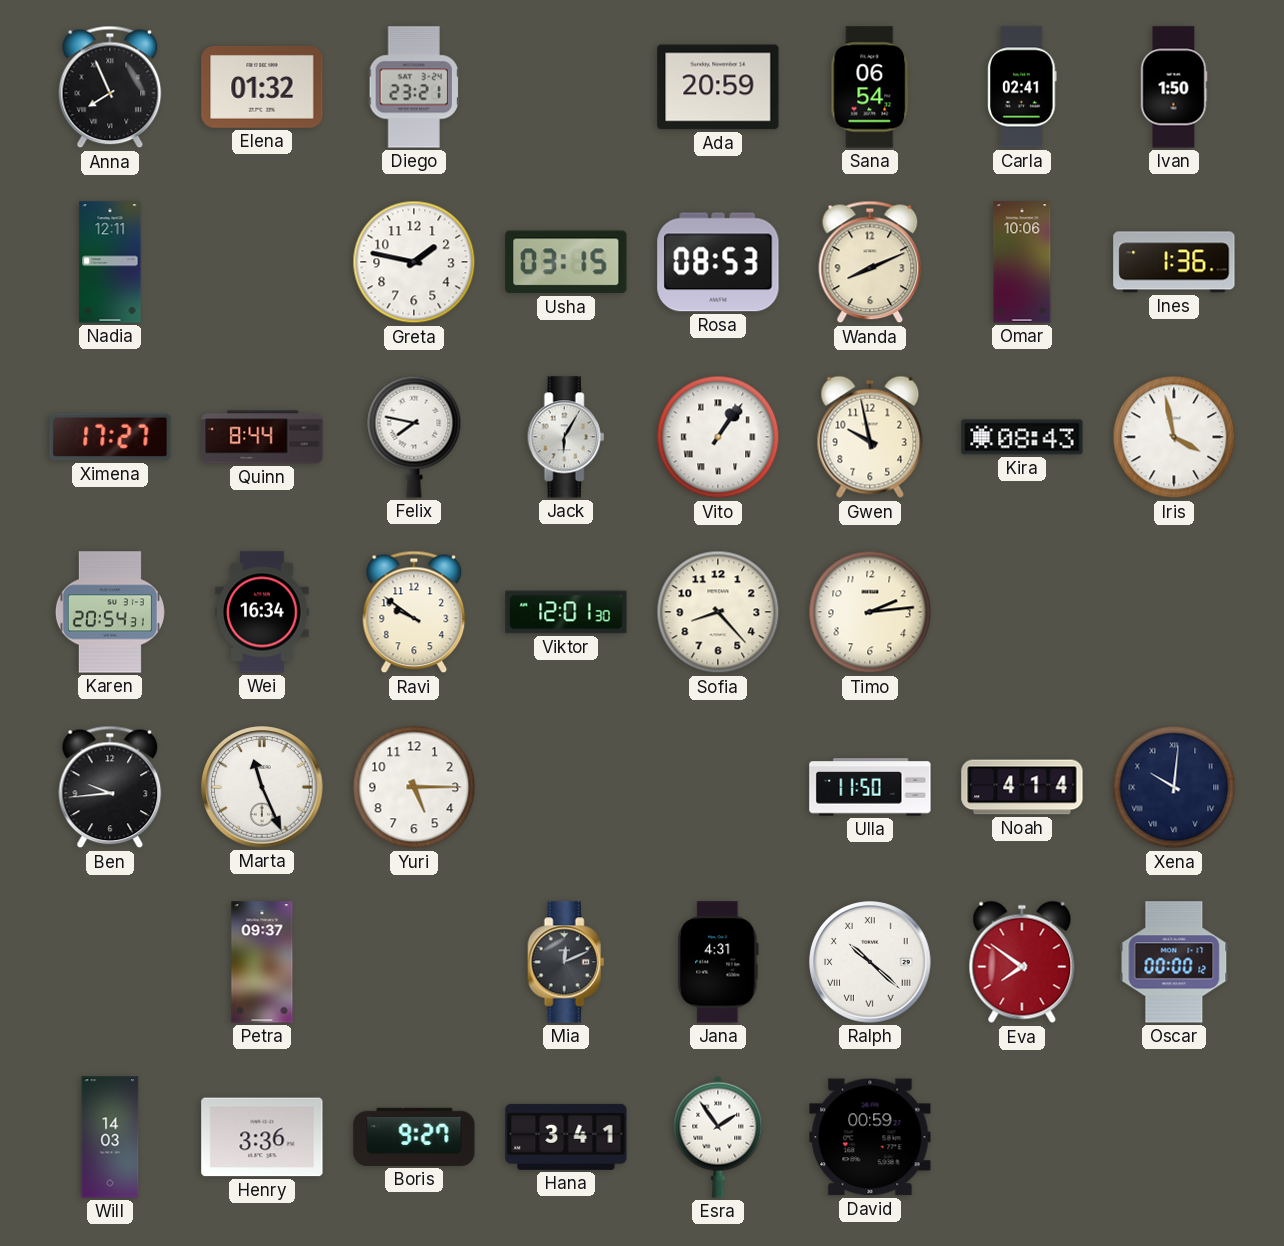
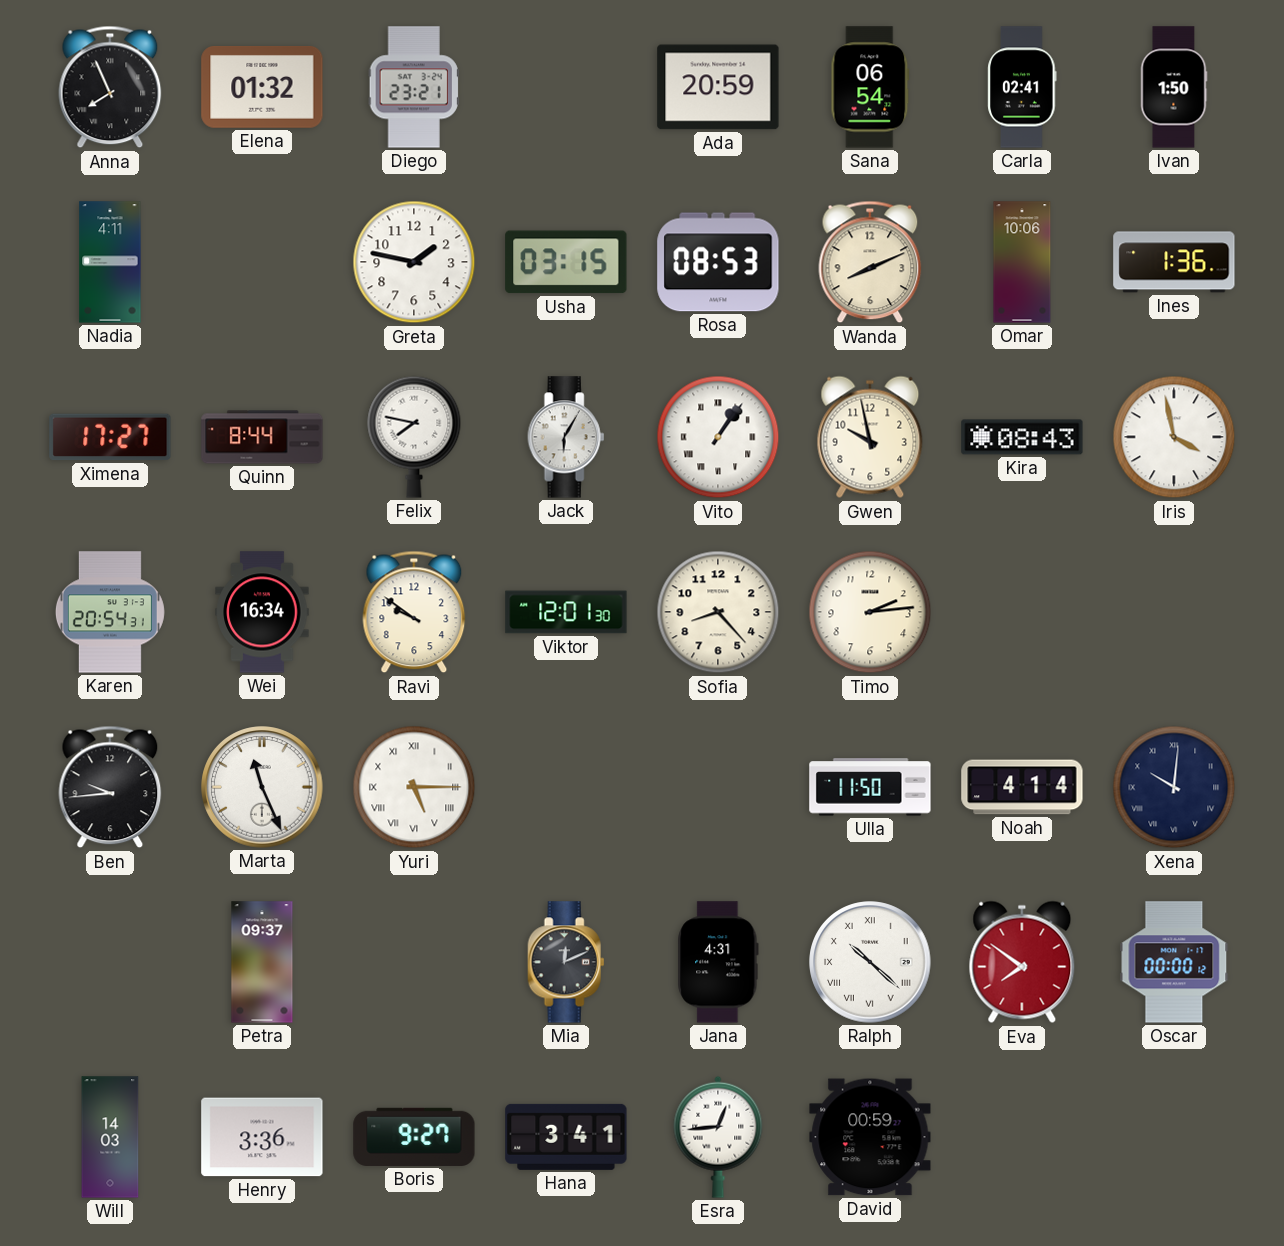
Nadia: 12:11 -> 4:11 (110, 262)
Yuri numerals: Arabic -> Roman (414, 787)
Esra: 1:54 -> 12:44 (718, 1137)
